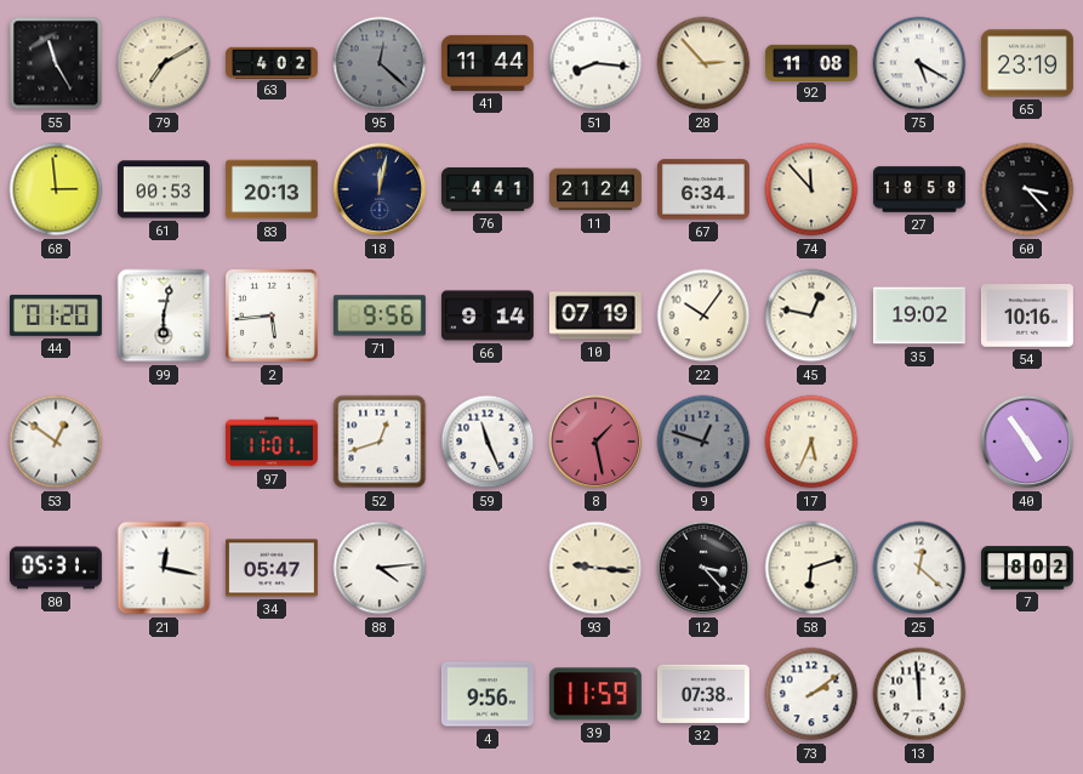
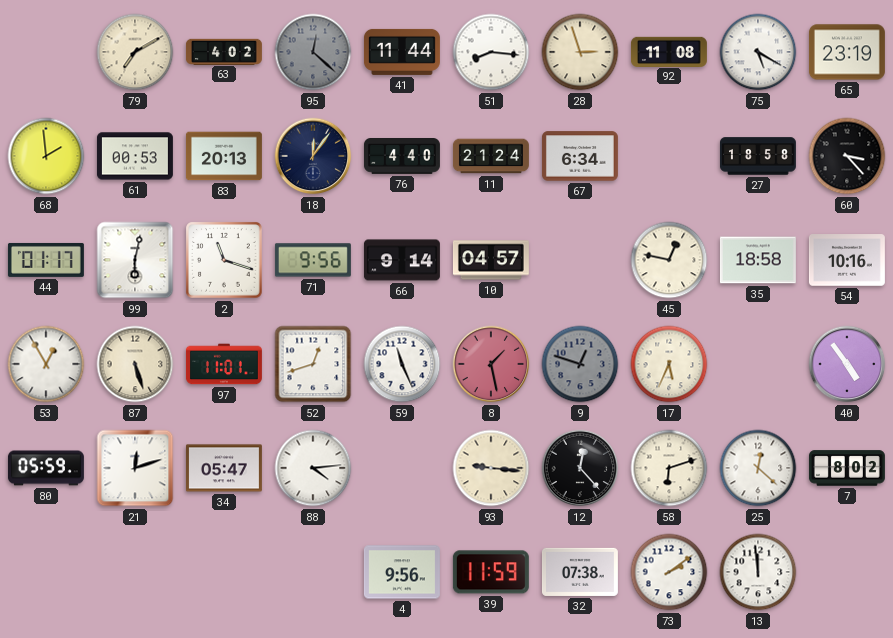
55: 11:25 -> none (56, 63)
28: 2:53 -> 2:57 (580, 52)
68: 2:59 -> 1:59 (46, 156)
18: 12:02 -> 12:06 (313, 156)
76: 4:41 -> 4:40 (402, 157)
74: 11:53 -> none (811, 189)
44: 01:20 -> 01:17 (46, 260)
2: 5:44 -> 11:18 (225, 261)
10: 07:19 -> 04:57 (491, 260)
22: 10:06 -> none (703, 315)
35: 19:02 -> 18:58 (758, 260)
53: 12:51 -> 12:55 (46, 364)
87: none -> 5:27 (135, 364)
80: 05:31 -> 05:59 (46, 468)
21: 12:17 -> 12:12 (135, 468)
12: 3:23 -> 12:23 (580, 468)
